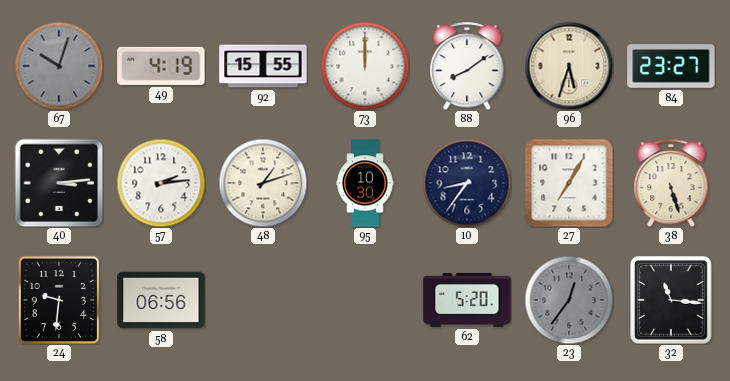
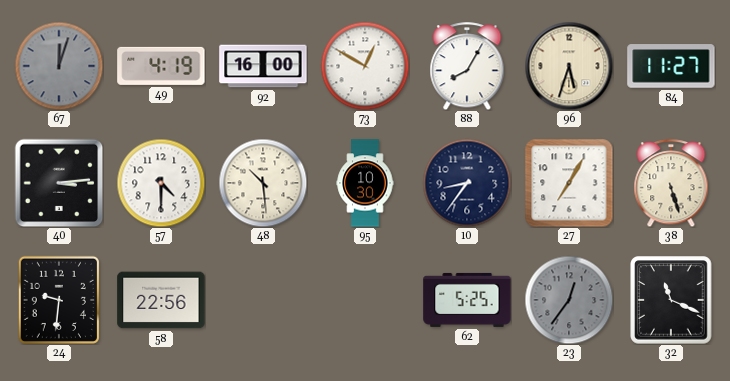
67: 10:03 -> 12:03 (59, 66)
92: 15:55 -> 16:00 (263, 66)
73: 12:00 -> 12:50 (365, 66)
88: 8:09 -> 8:05 (467, 66)
84: 23:27 -> 11:27 (671, 66)
57: 2:14 -> 4:30 (161, 183)
48: 1:12 -> 10:29 (263, 183)
58: 06:56 -> 22:56 (161, 300)
62: 5:20 -> 5:25 (467, 300)
32: 11:16 -> 11:19 (671, 300)
